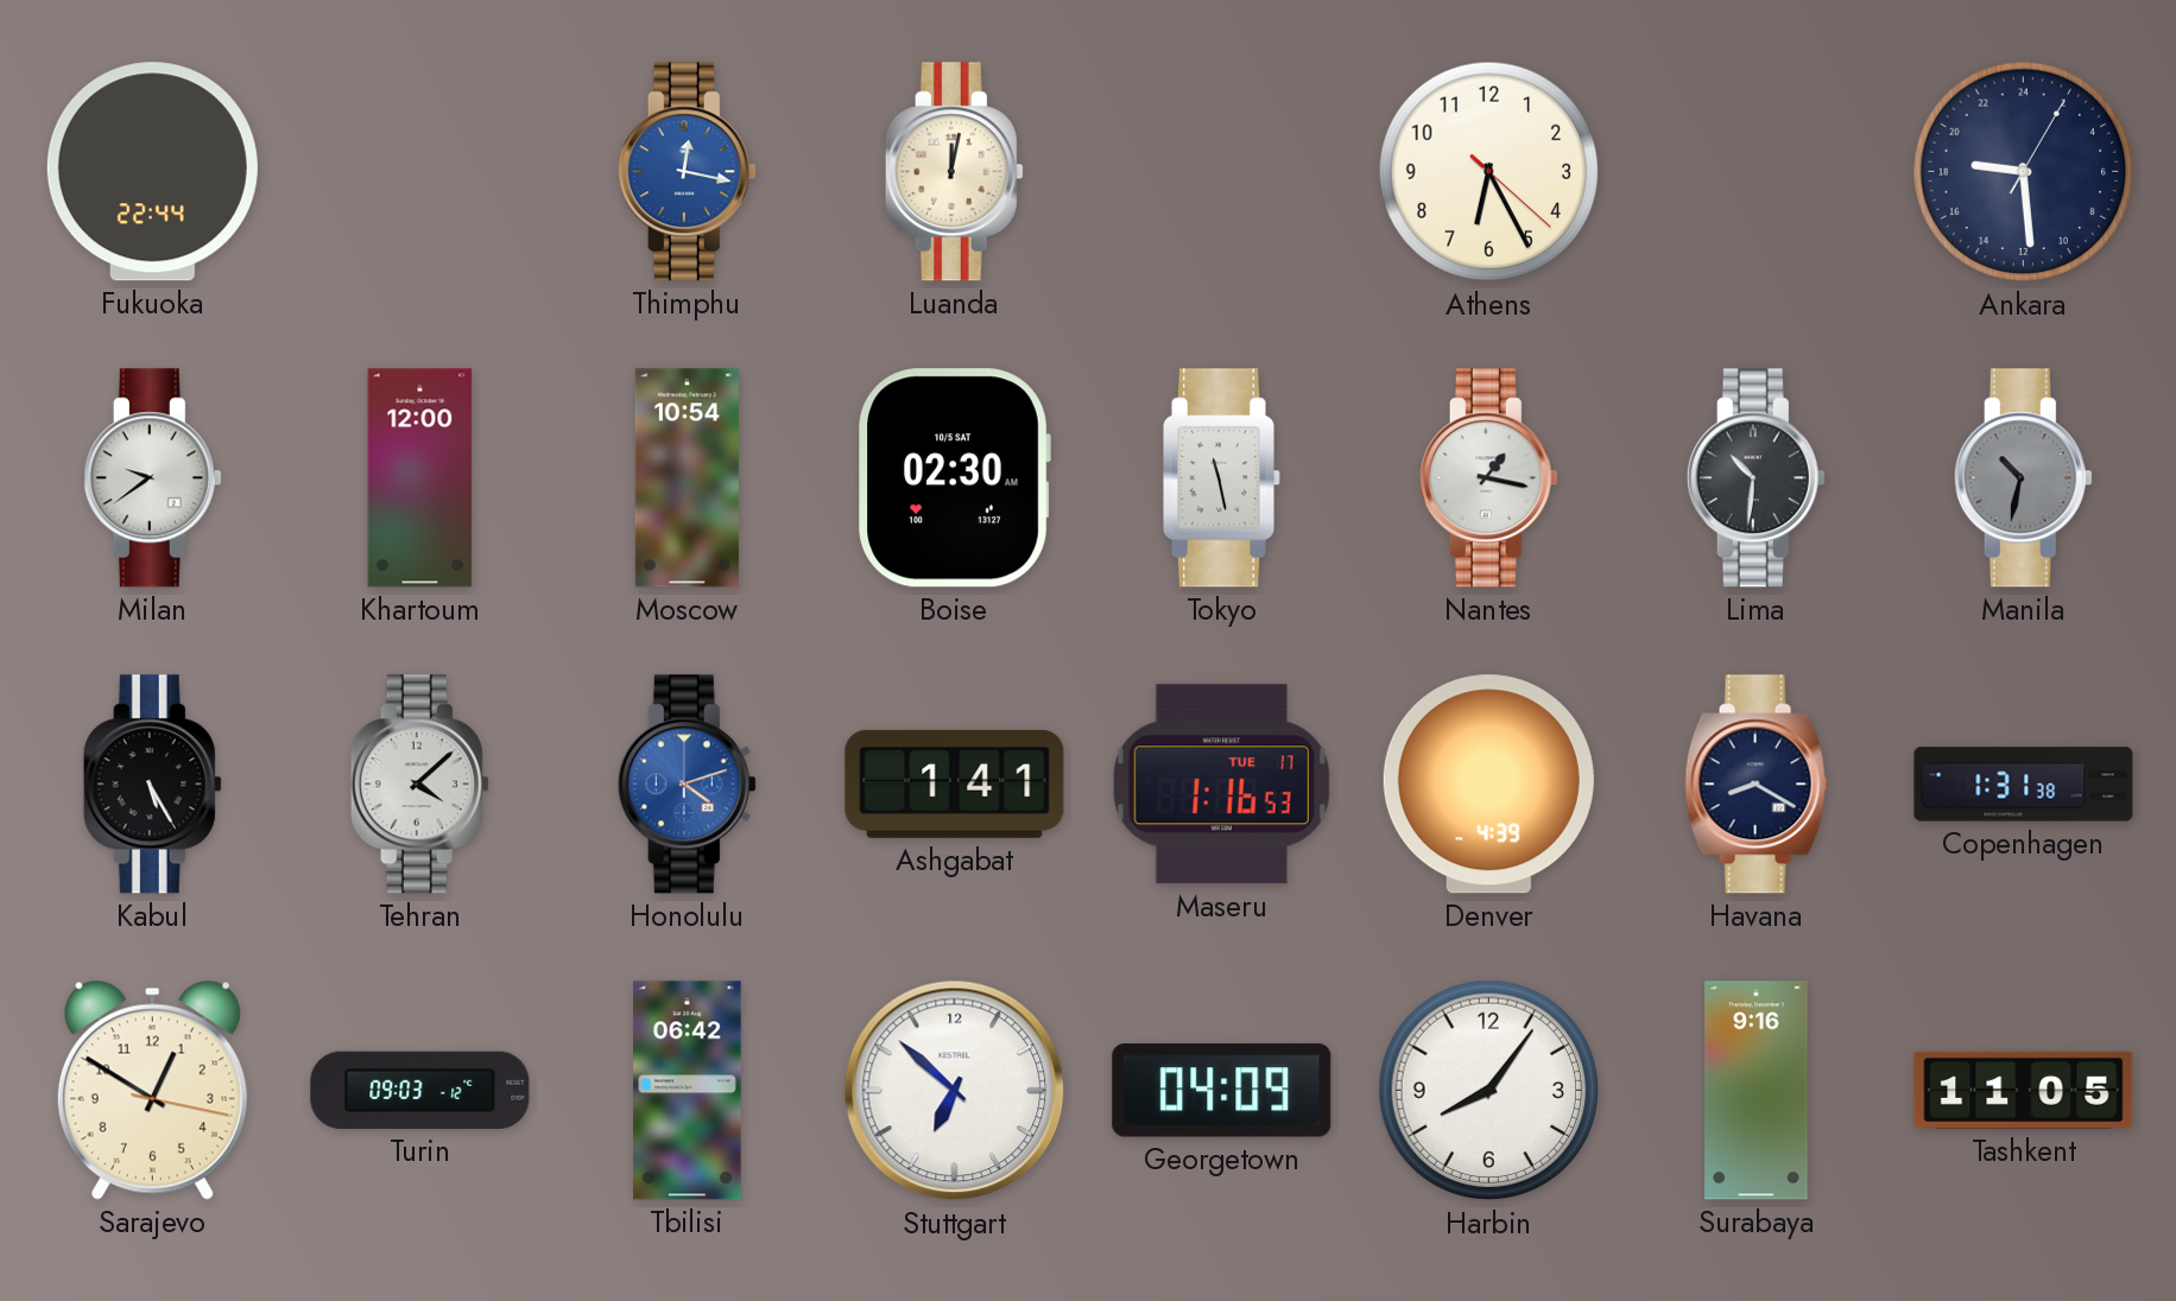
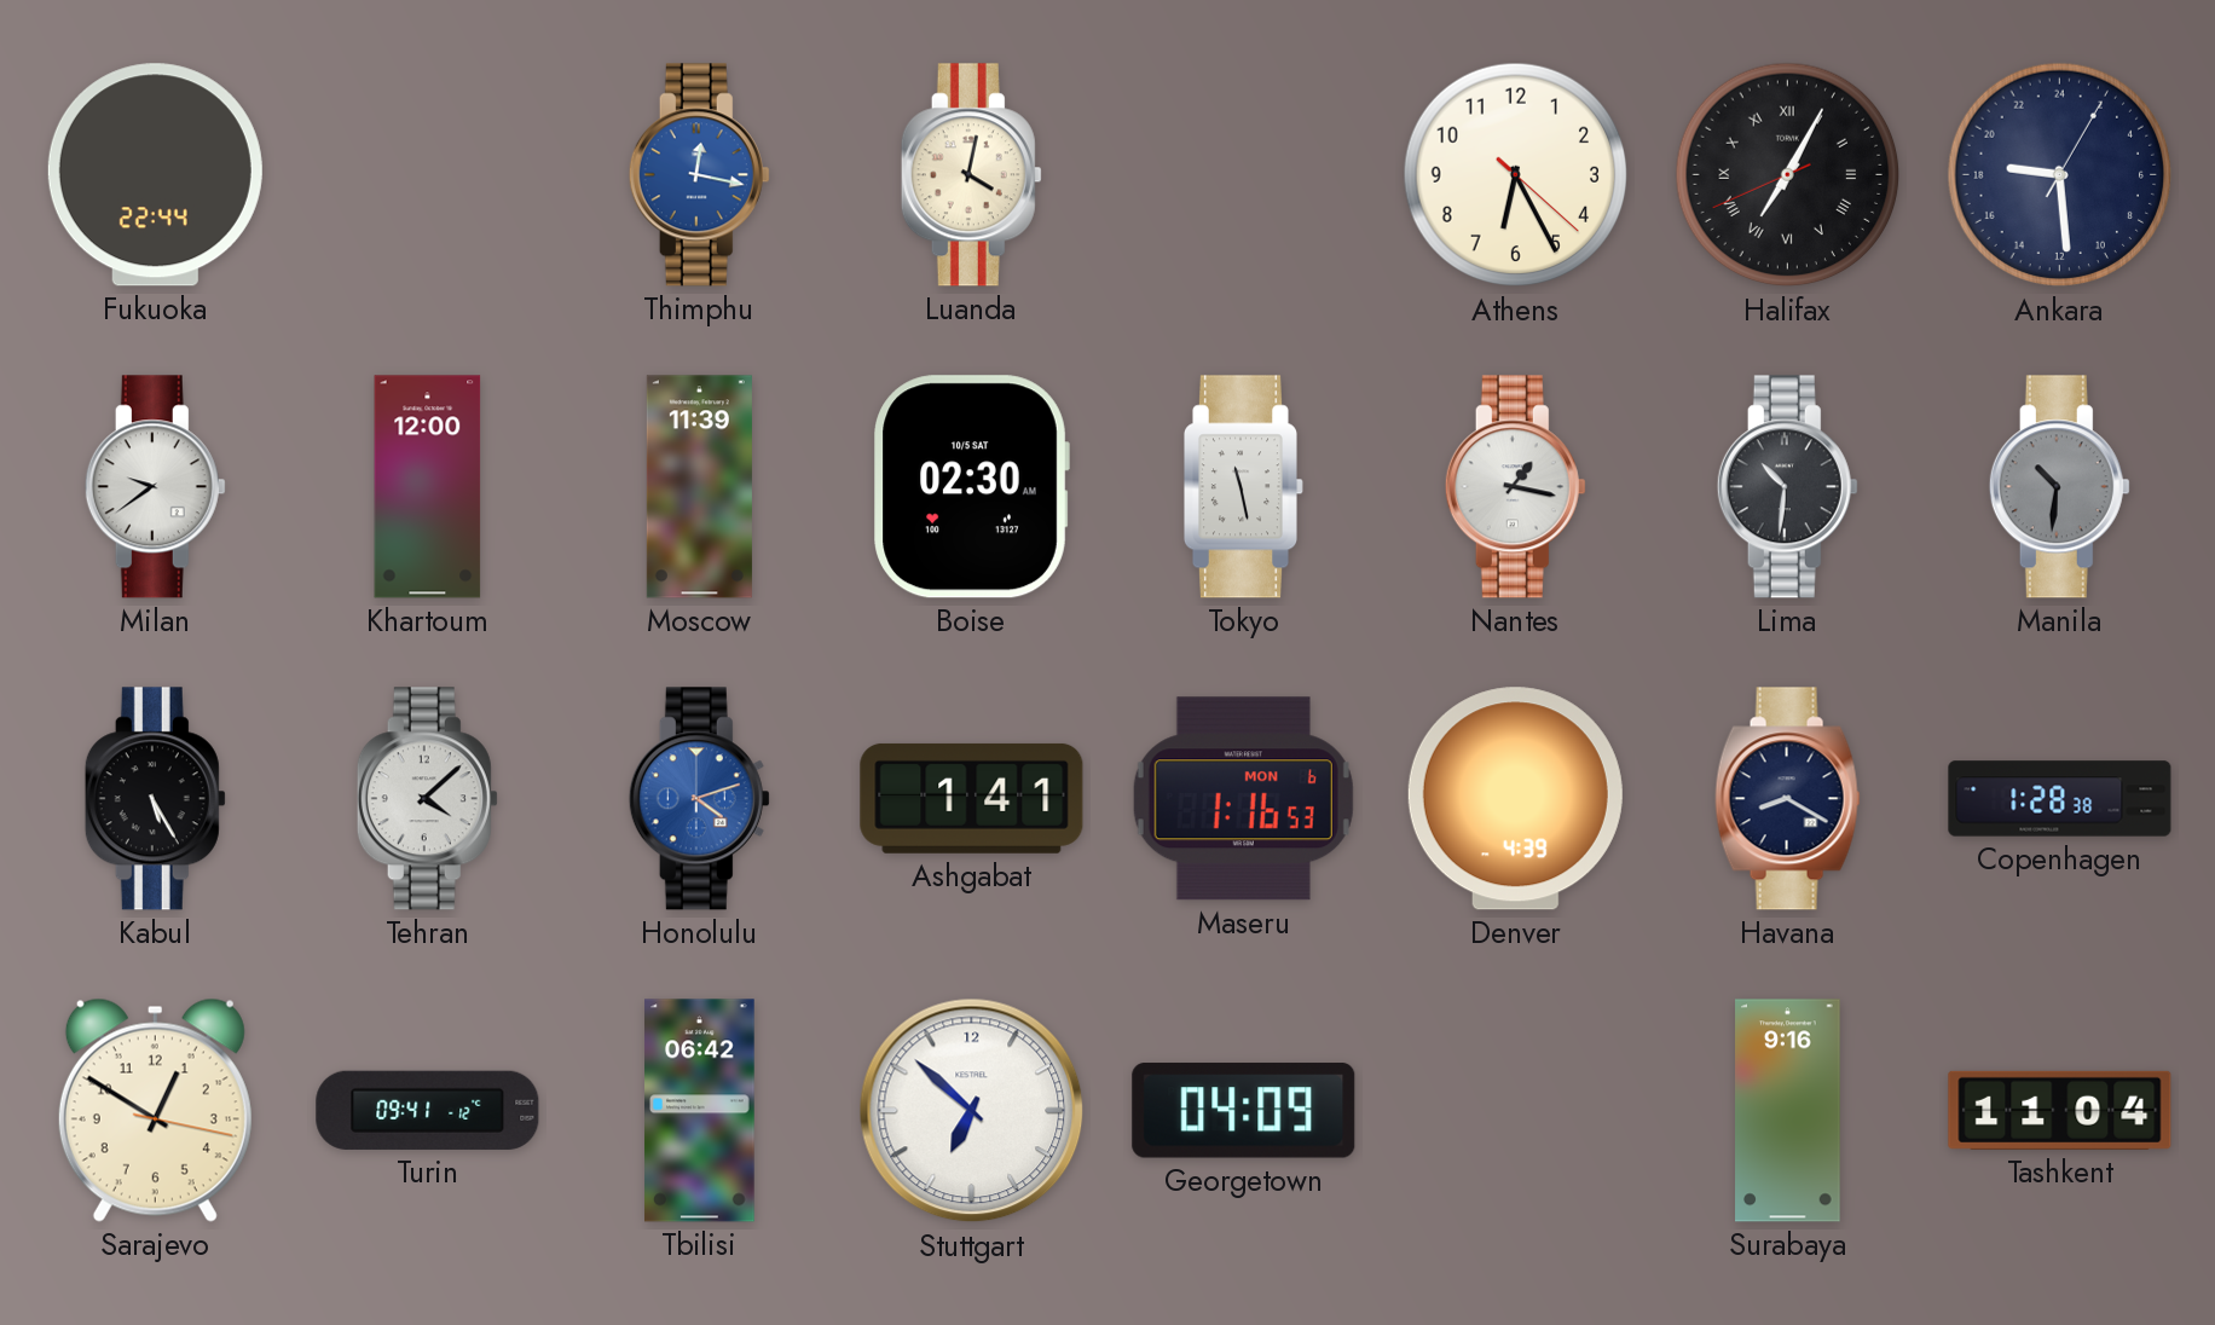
Luanda: 12:02 -> 4:02 (971, 175)
Halifax: none -> 7:04 (1788, 175)
Moscow: 10:54 -> 11:39 (699, 487)
Manila: 10:32 -> 10:31 (2059, 487)
Maseru date: TUE 17 -> MON 6 (1243, 799)
Copenhagen: 1:31 -> 1:28 (2060, 799)
Turin: 09:03 -> 09:41 (428, 1110)
Harbin: 8:06 -> none (1489, 1091)
Tashkent: 11:05 -> 11:04 (2060, 1110)
